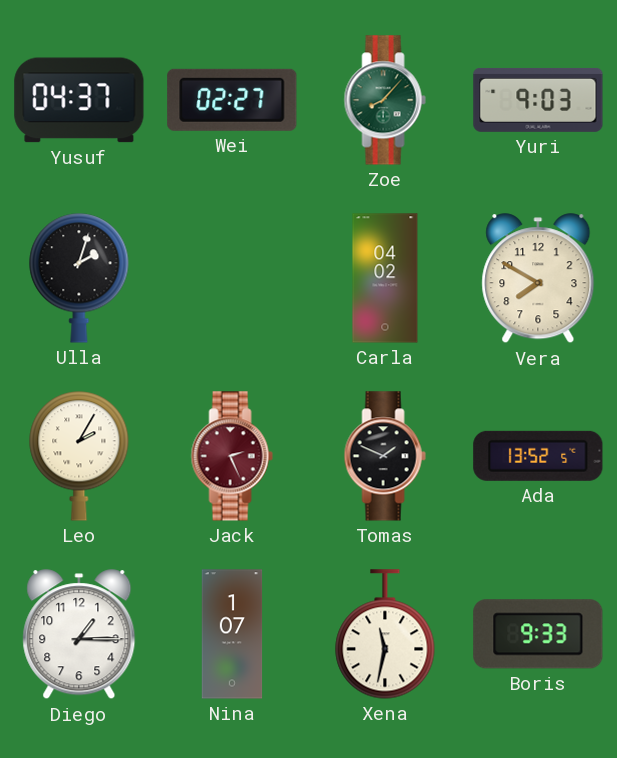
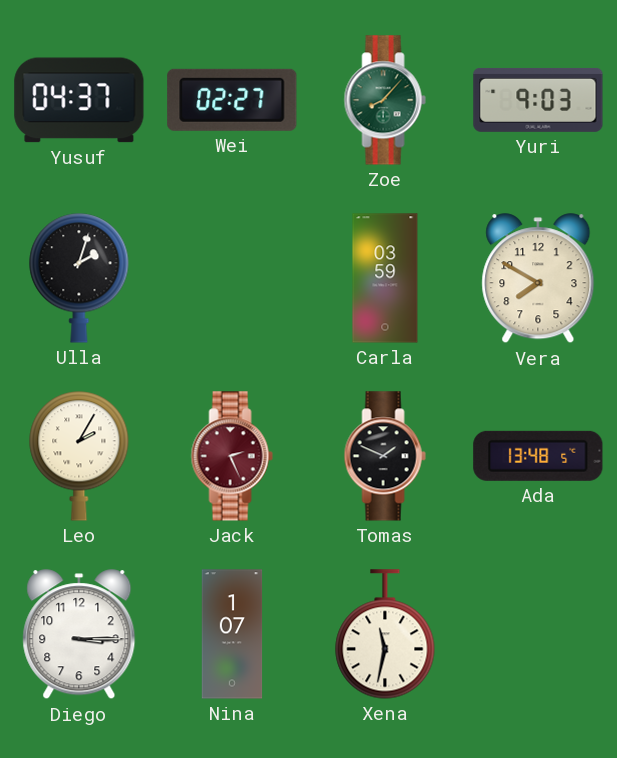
Carla: 04:02 -> 03:59 (385, 278)
Ada: 13:52 -> 13:48 (538, 456)
Diego: 1:15 -> 3:15 (79, 635)
Boris: 9:33 -> none (538, 634)
